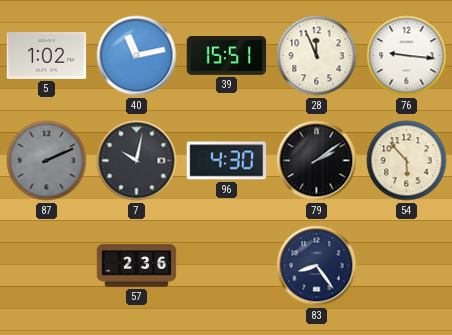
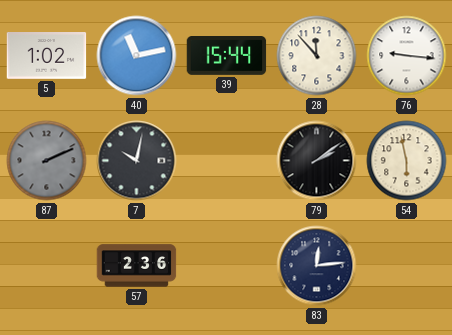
39: 15:51 -> 15:44 (227, 56)
28: 11:56 -> 11:53 (317, 56)
96: 4:30 -> none (227, 161)
54: 5:53 -> 5:58 (407, 161)
83: 8:24 -> 12:14 (317, 266)
